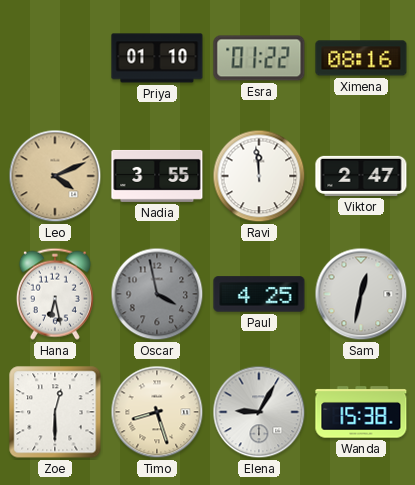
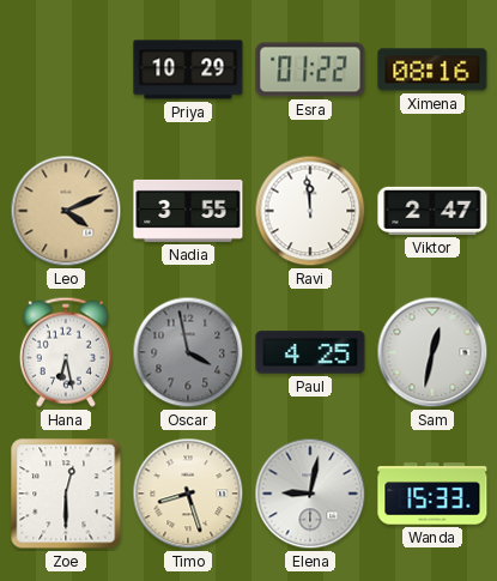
Priya: 01:10 -> 10:29 (188, 69)
Elena: 9:05 -> 9:02 (310, 494)
Wanda: 15:38 -> 15:33 (432, 494)
